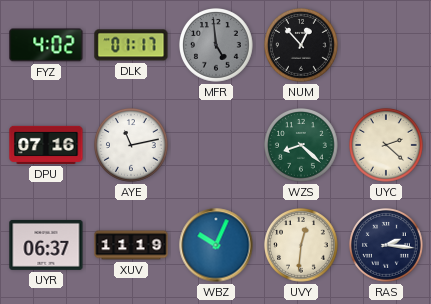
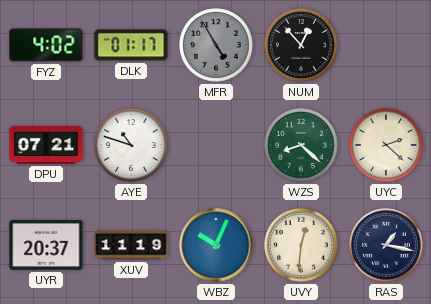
MFR: 4:59 -> 4:55 (217, 46)
DPU: 07:16 -> 07:21 (46, 145)
AYE: 11:13 -> 10:48 (132, 146)
UYR: 06:37 -> 20:37 (46, 245)
RAS: 2:16 -> 1:17 (387, 246)
